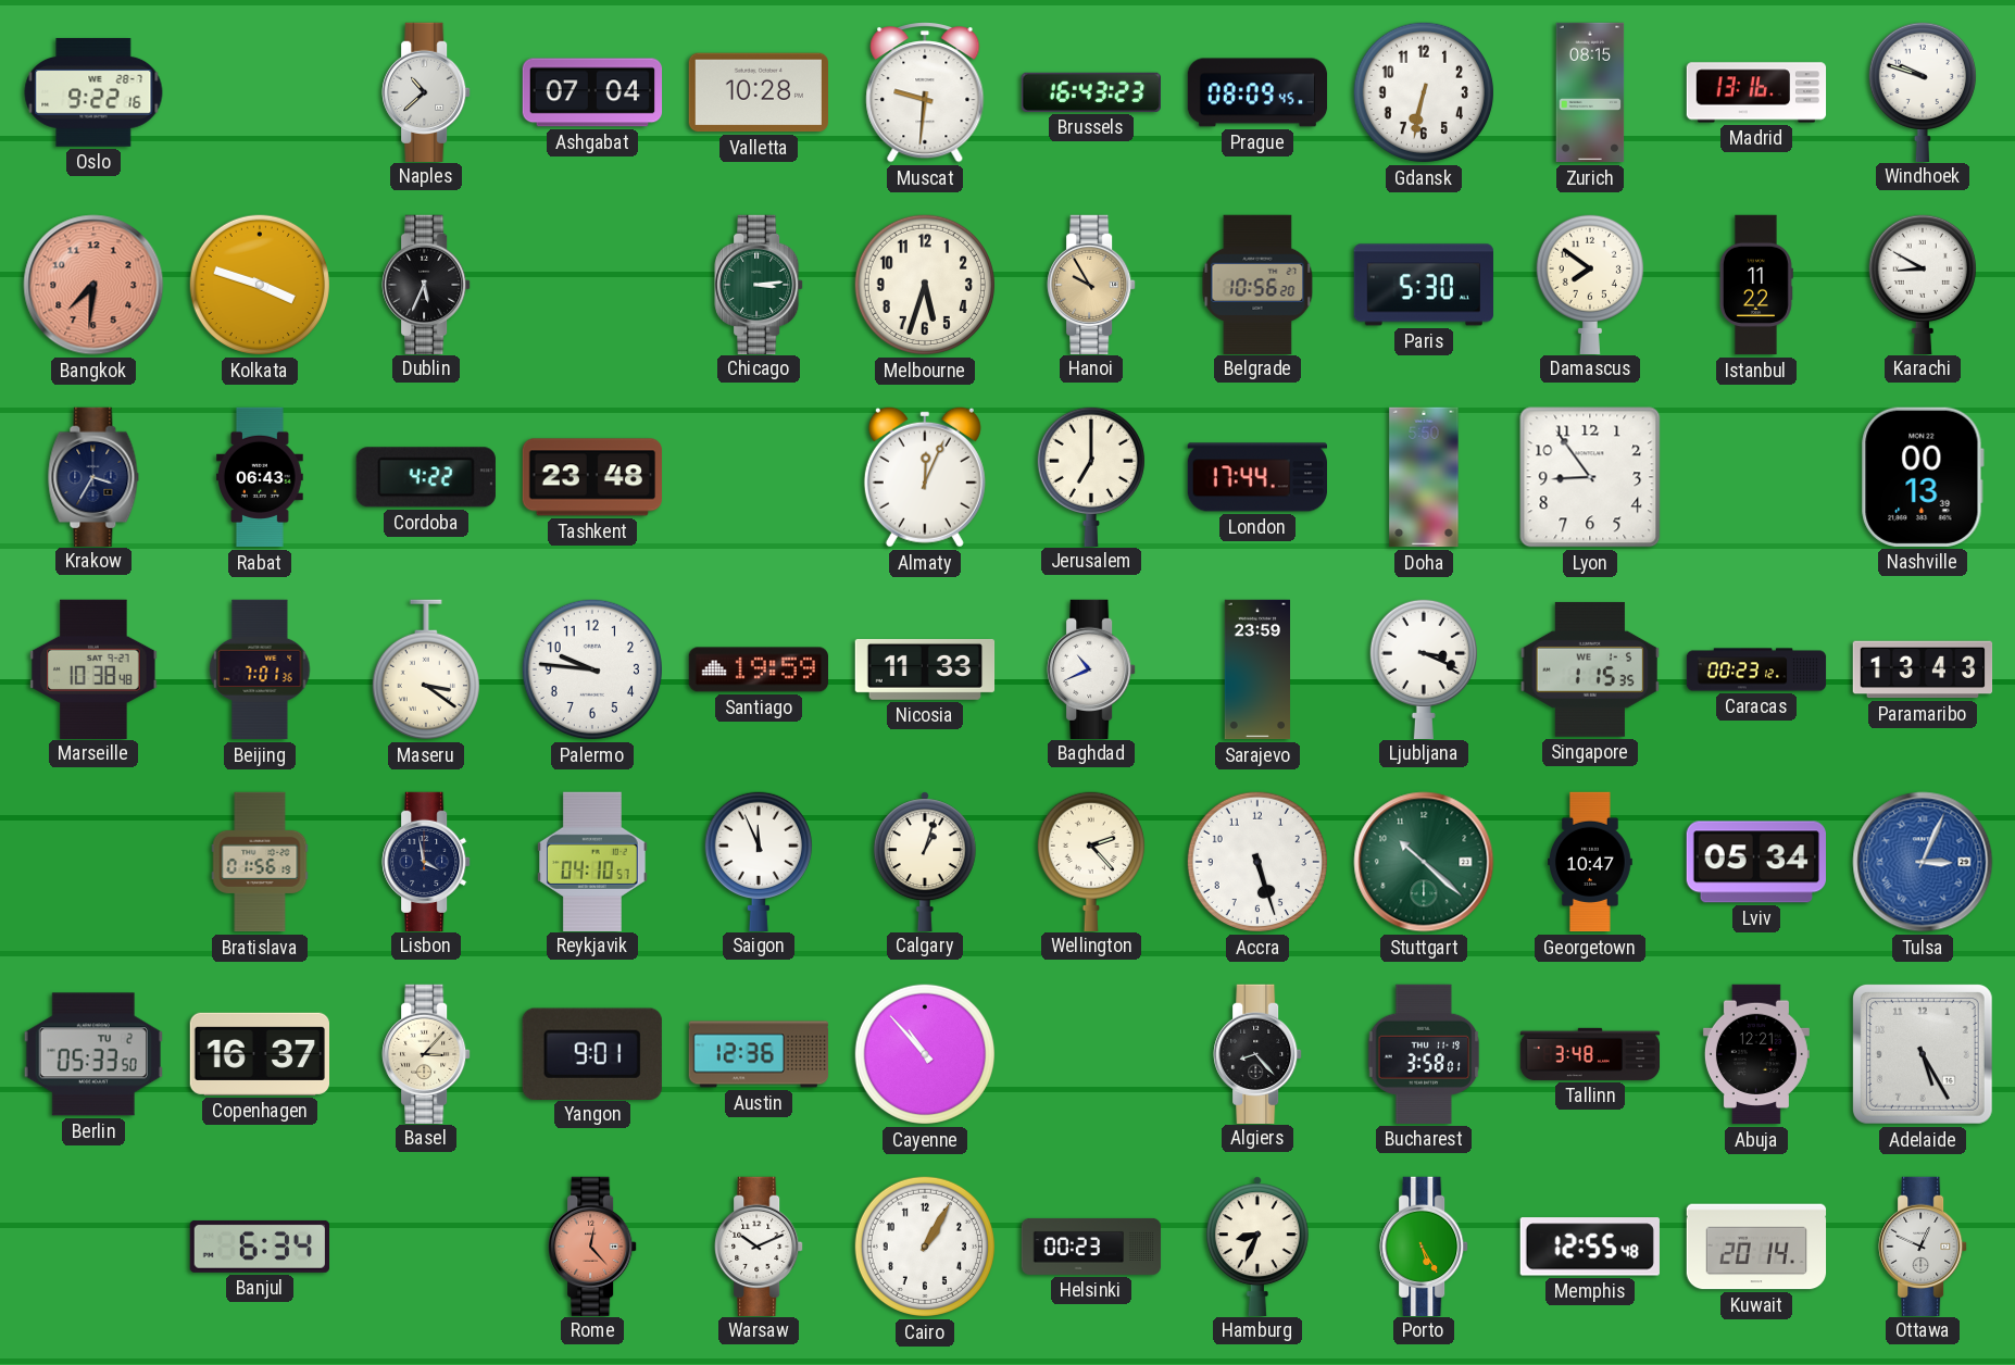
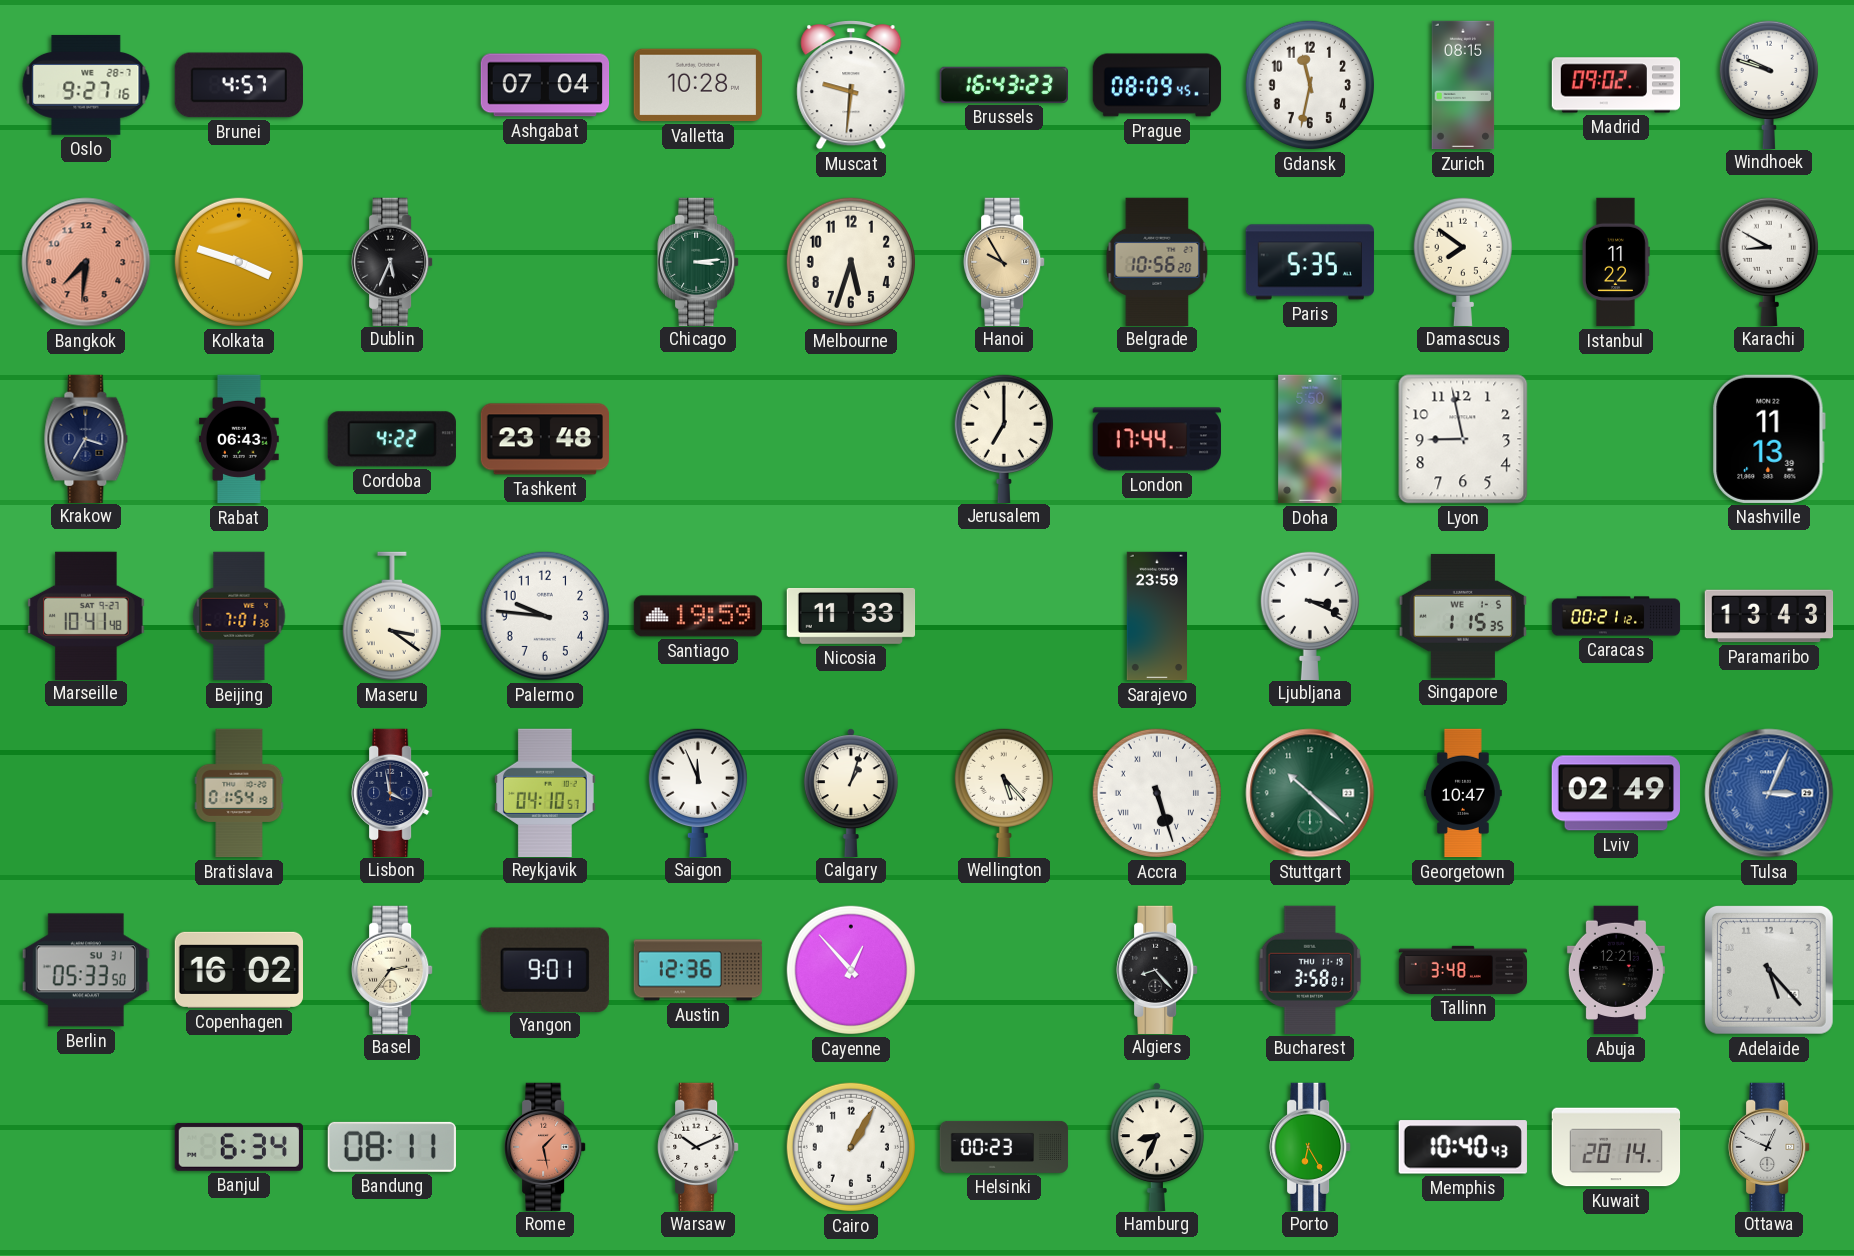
Oslo: 9:22 -> 9:27 (86, 85)
Brunei: none -> 4:57 (239, 85)
Naples: 10:38 -> none (426, 91)
Gdansk: 6:32 -> 11:32 (1310, 85)
Madrid: 13:16 -> 09:02 (1616, 85)
Paris: 5:30 -> 5:35 (1310, 262)
Almaty: 12:04 -> none (925, 477)
Lyon: 8:54 -> 8:58 (1463, 439)
Nashville: 00:13 -> 11:13 (1769, 439)
Marseille: 10:38 -> 10:41 (86, 615)
Baghdad: 10:41 -> none (1091, 668)
Caracas: 00:23 -> 00:21 (1616, 616)
Bratislava: 01:56 -> 01:54 (239, 793)
Wellington: 2:23 -> 5:23 (1004, 792)
Accra numerals: Arabic -> Roman (1157, 793)
Lviv: 05:34 -> 02:49 (1615, 793)
Berlin date: TU 2 -> SU 31 (86, 970)
Copenhagen: 16:37 -> 16:02 (238, 970)
Basel: 3:07 -> 2:36 (392, 969)
Cayenne: 10:53 -> 12:53 (851, 970)
Adelaide: 5:25 -> 5:23 (1769, 970)
Bandung: none -> 08:11 (392, 1147)
Rome: 12:23 -> 1:28 (545, 1146)
Porto: 5:25 -> 6:25 (1310, 1146)
Memphis: 12:55 -> 10:40 (1463, 1147)
